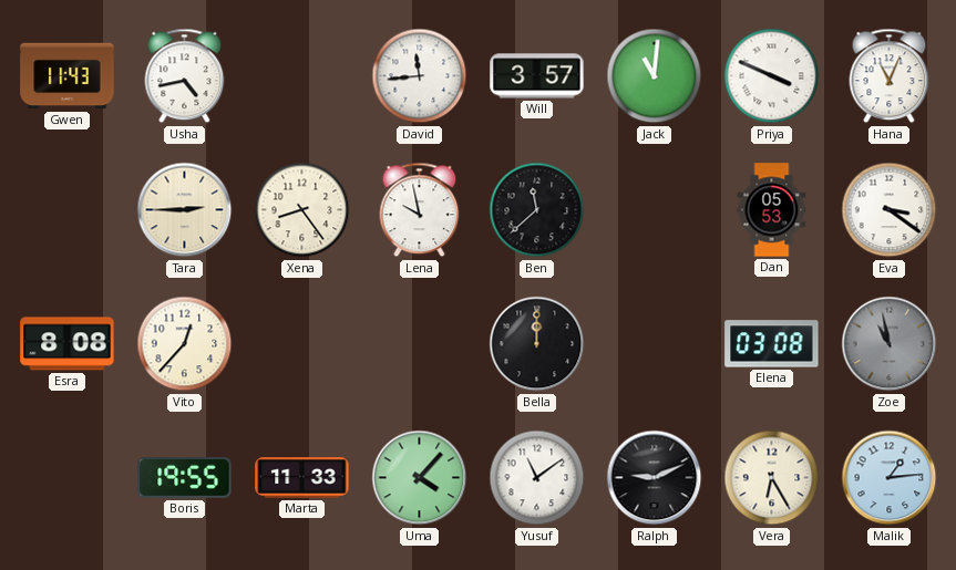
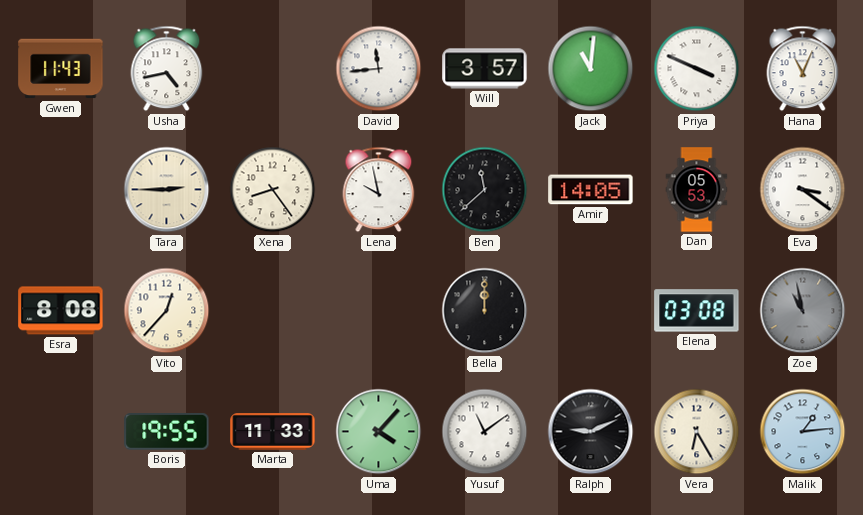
Amir: none -> 14:05 (591, 190)
